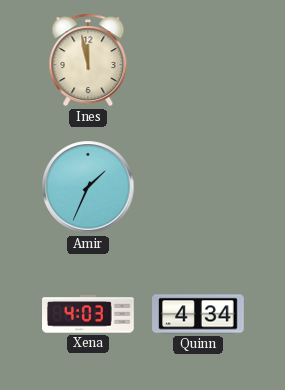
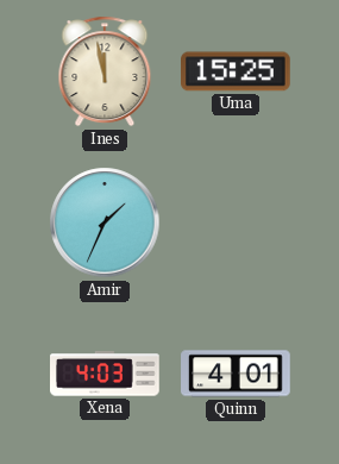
Uma: none -> 15:25 (237, 71)
Quinn: 4:34 -> 4:01 (236, 374)
